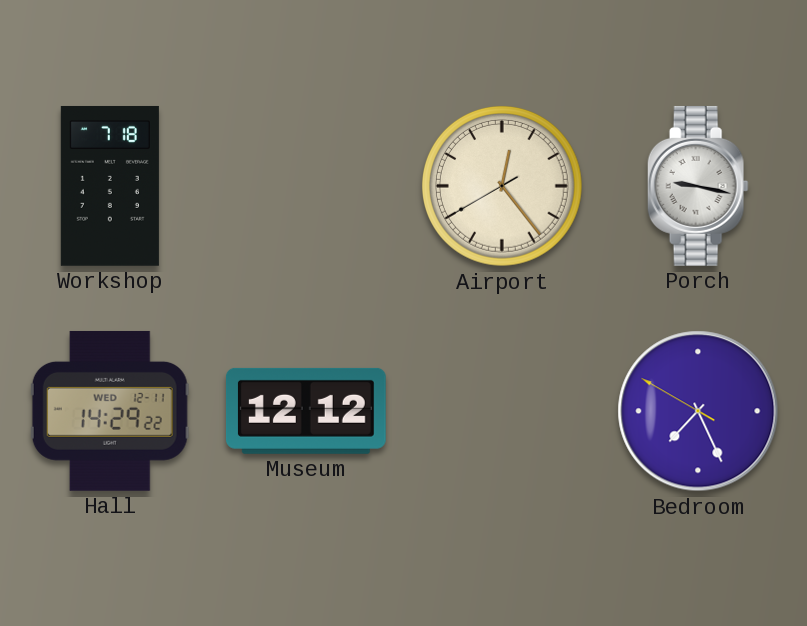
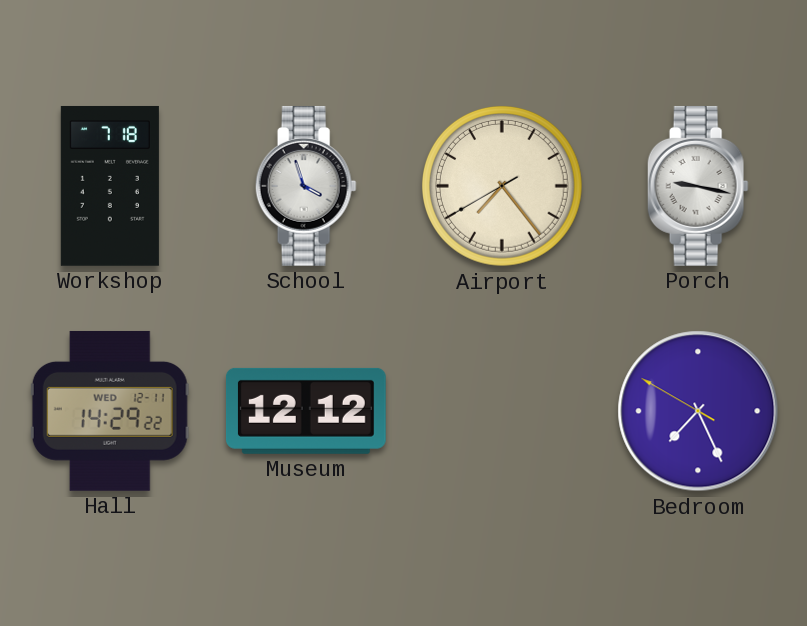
School: none -> 3:57 (306, 186)
Airport: 12:23 -> 7:23 (502, 186)
